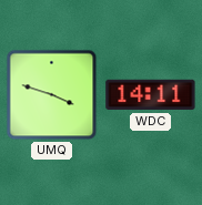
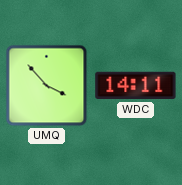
UMQ: 3:48 -> 3:53 (47, 86)
